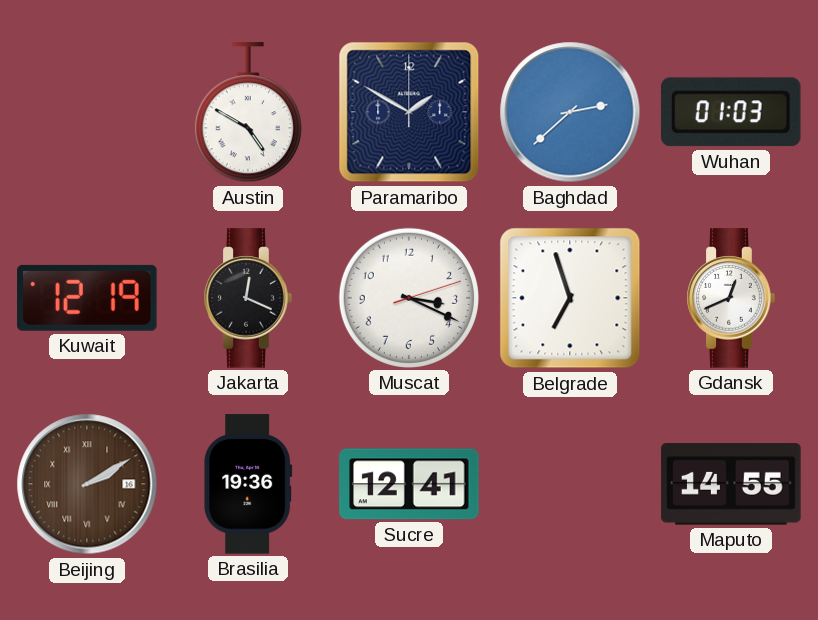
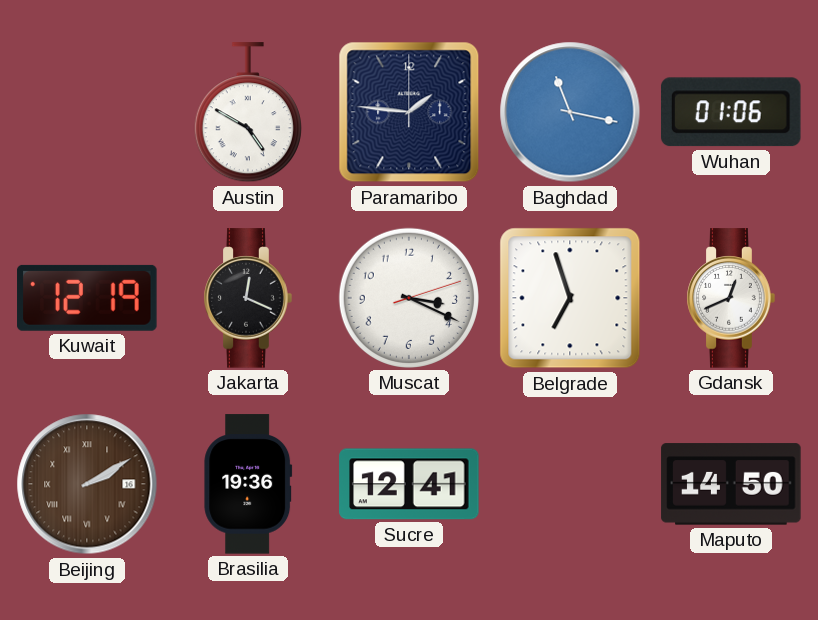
Paramaribo: 1:50 -> 1:46 (409, 112)
Baghdad: 2:38 -> 11:17 (570, 112)
Wuhan: 01:03 -> 01:06 (731, 112)
Maputo: 14:55 -> 14:50 (731, 484)
